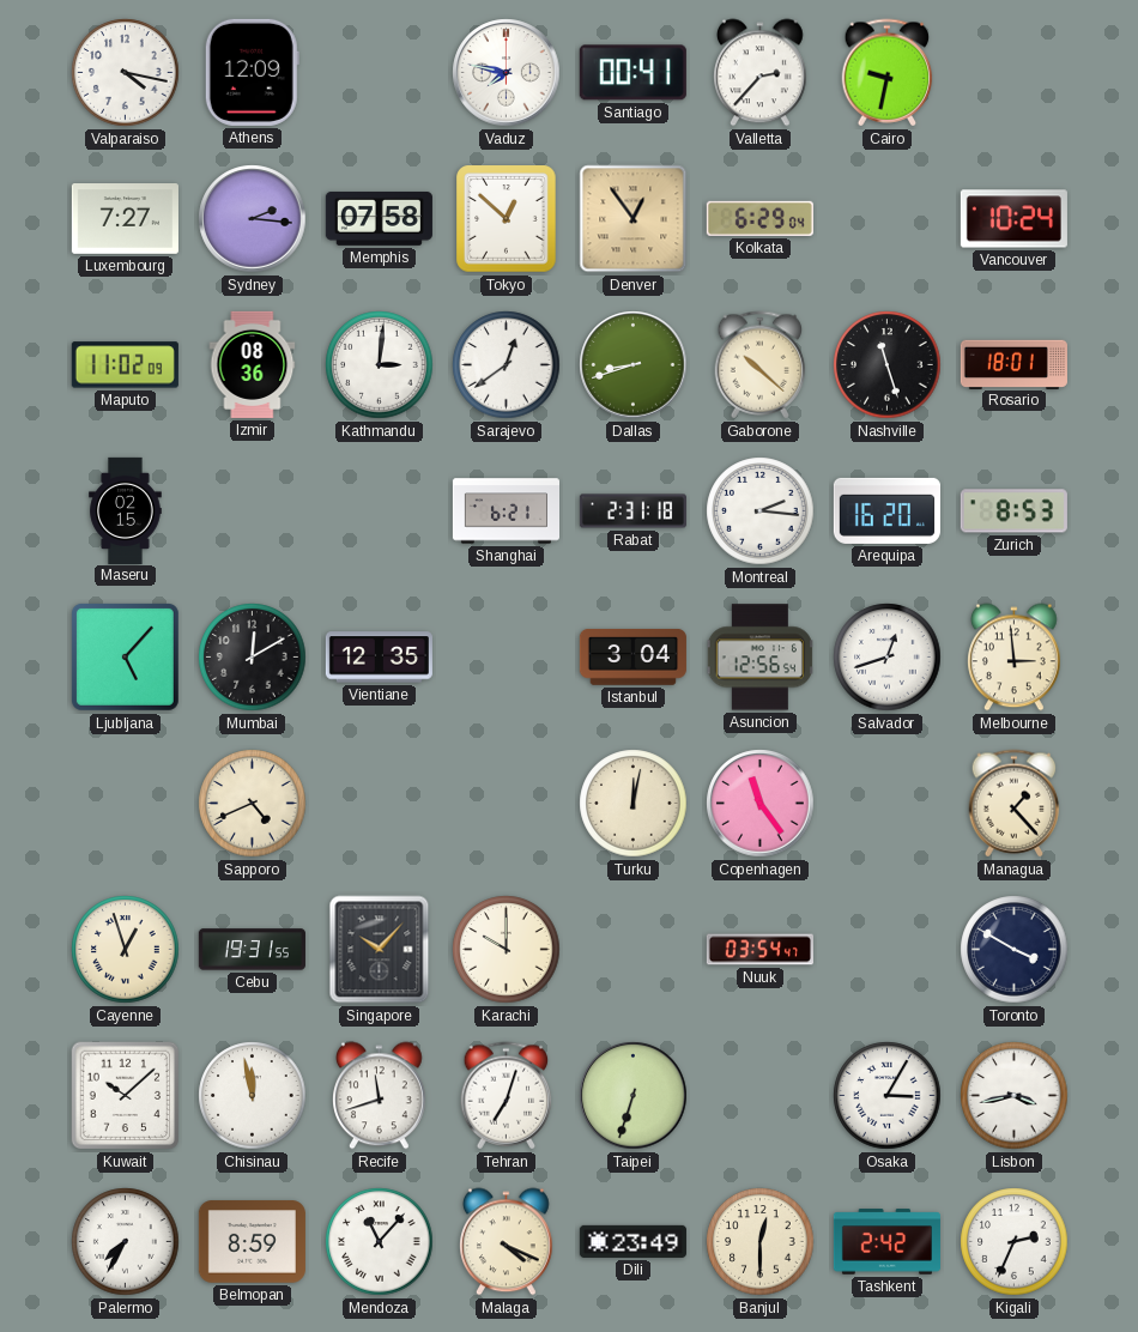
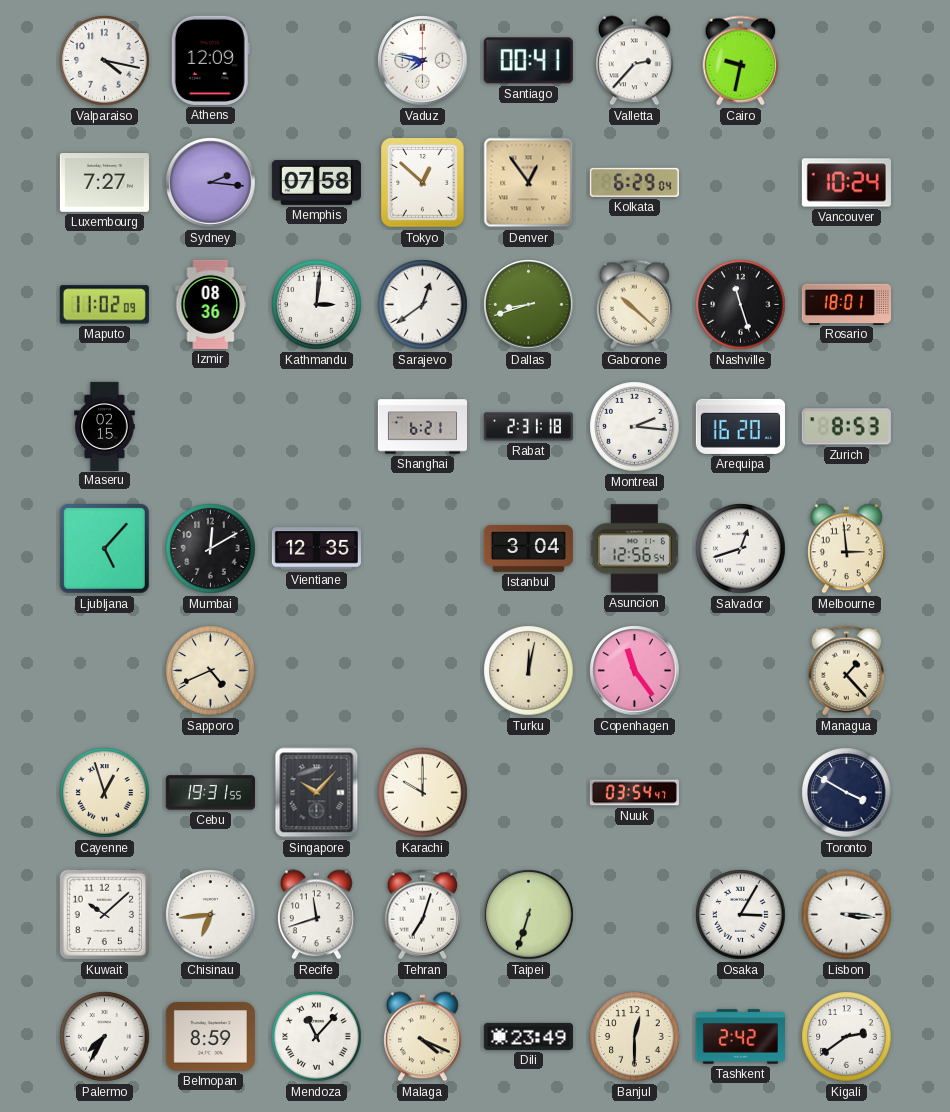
Chisinau: 11:58 -> 6:44 (211, 915)
Lisbon: 3:43 -> 3:16 (847, 915)
Kigali: 2:34 -> 2:39 (847, 1037)
